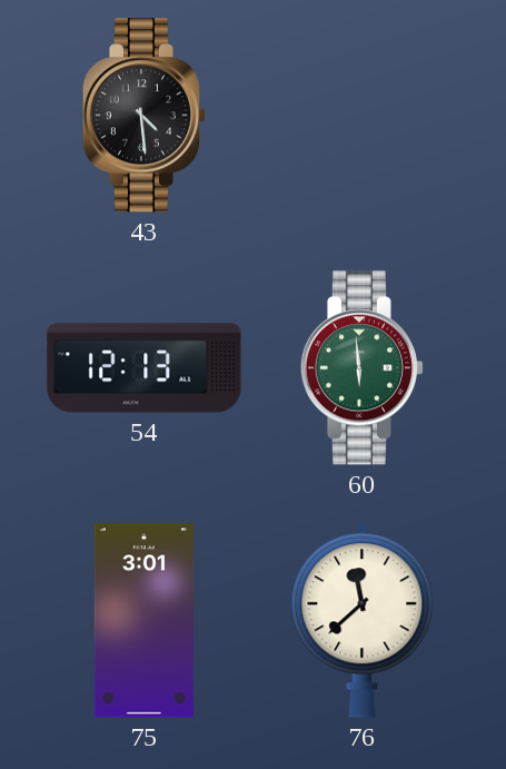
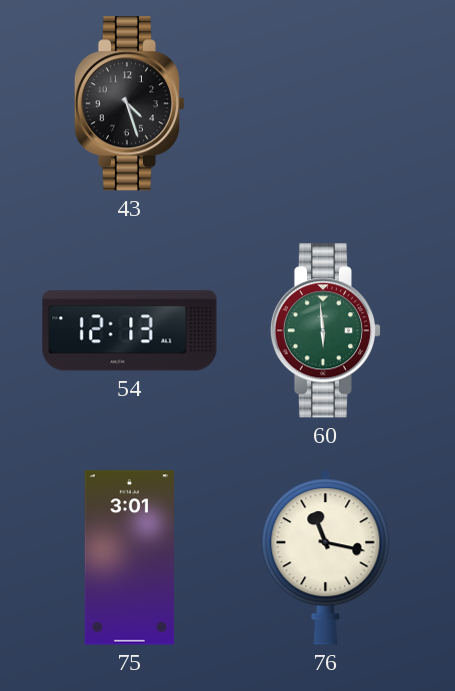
43: 4:29 -> 4:27 (130, 104)
76: 11:38 -> 11:17 (326, 558)
